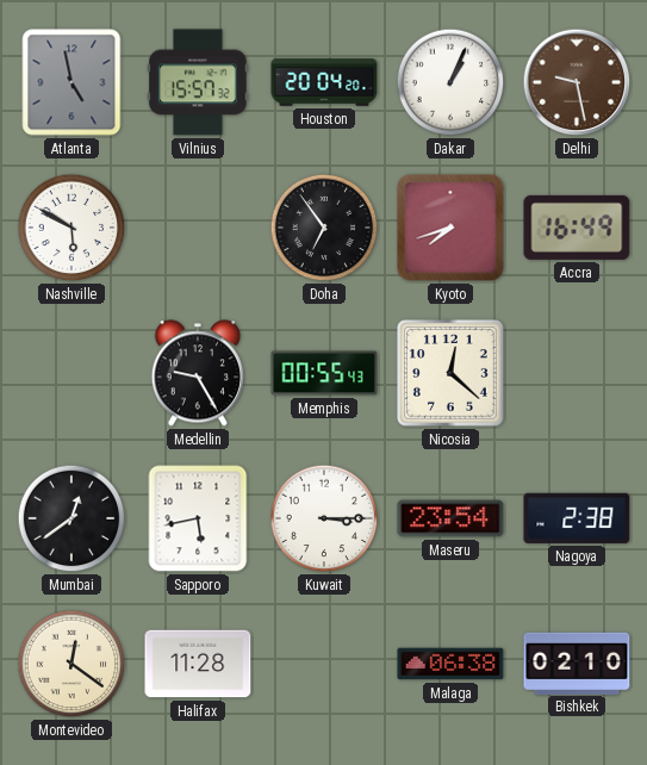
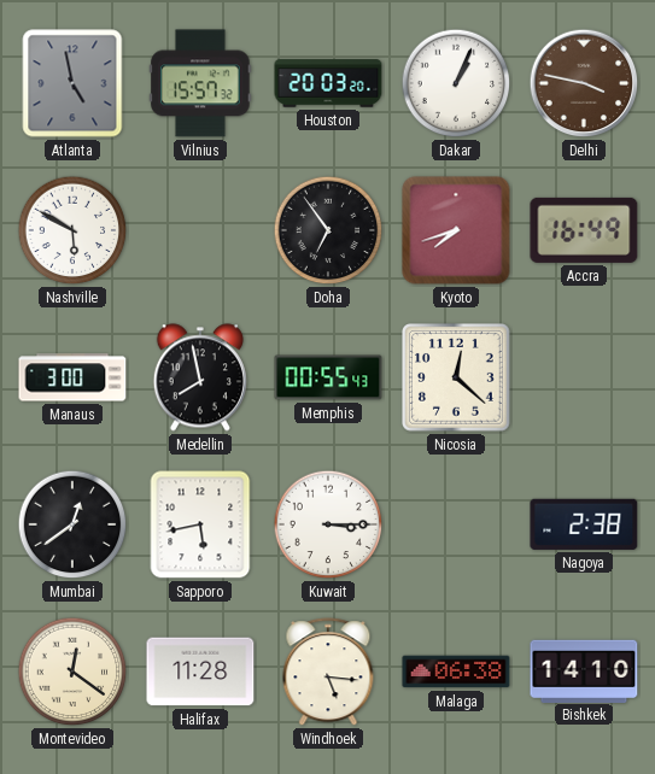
Houston: 20:04 -> 20:03 (328, 83)
Delhi: 9:28 -> 3:47 (584, 83)
Manaus: none -> 3:00 (72, 377)
Medellin: 9:25 -> 7:58 (200, 377)
Maseru: 23:54 -> none (450, 518)
Windhoek: none -> 5:16 (328, 673)
Bishkek: 02:10 -> 14:10 (584, 670)
